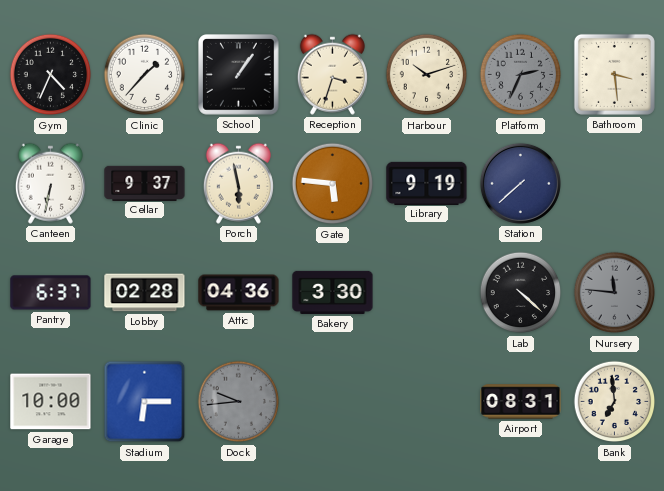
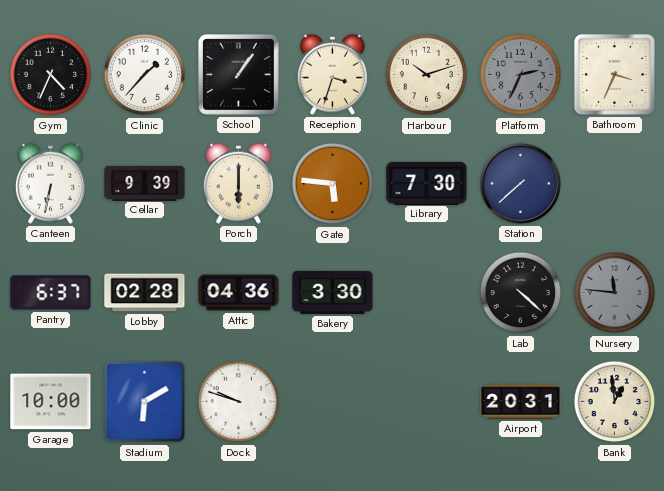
Bathroom: 3:29 -> 3:34 (614, 74)
Cellar: 9:37 -> 9:39 (145, 183)
Porch: 5:58 -> 6:00 (238, 183)
Library: 9:19 -> 7:30 (427, 183)
Stadium: 6:15 -> 6:10 (145, 402)
Dock: 9:44 -> 9:48 (239, 402)
Dock dial: grey -> white (239, 402)
Airport: 08:31 -> 20:31 (521, 402)
Bank: 6:59 -> 12:59 (615, 402)
